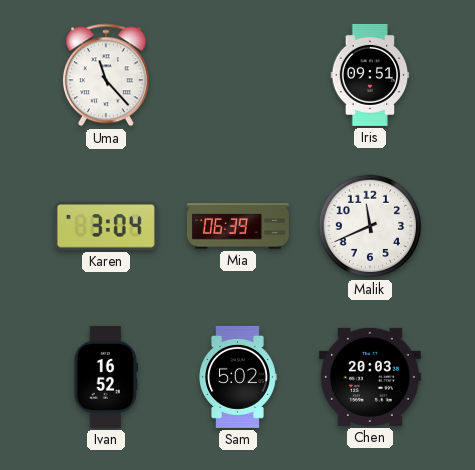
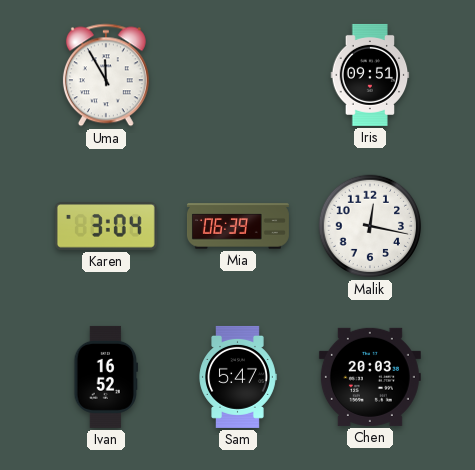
Uma: 11:23 -> 11:55 (106, 75)
Malik: 11:41 -> 12:17 (370, 226)
Sam: 5:02 -> 5:47 (238, 377)
